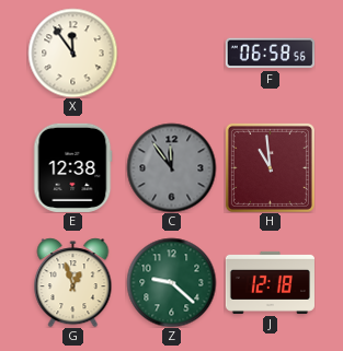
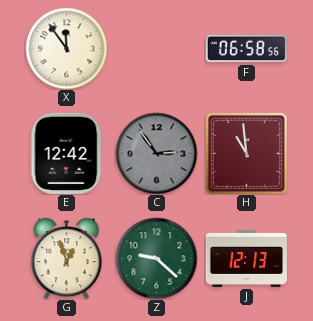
E: 12:38 -> 12:42 (67, 153)
C: 11:54 -> 2:54 (156, 153)
J: 12:18 -> 12:13 (246, 258)
